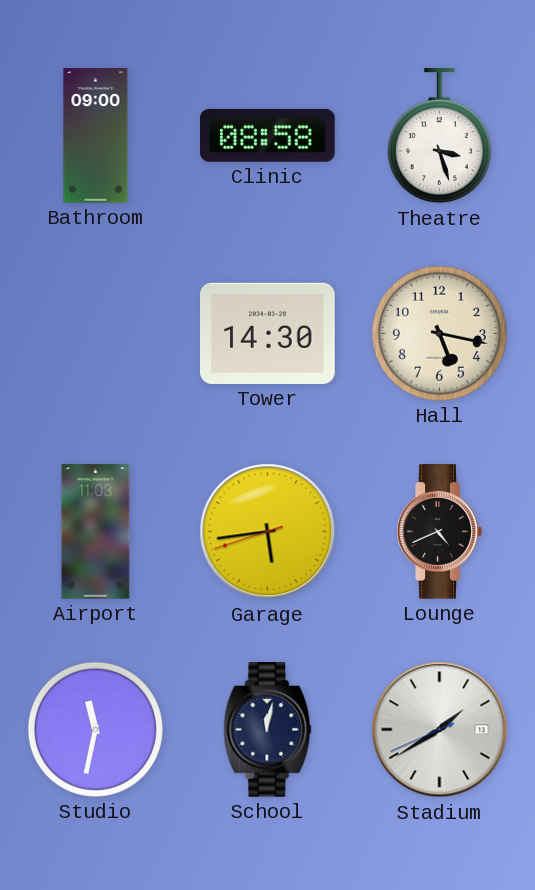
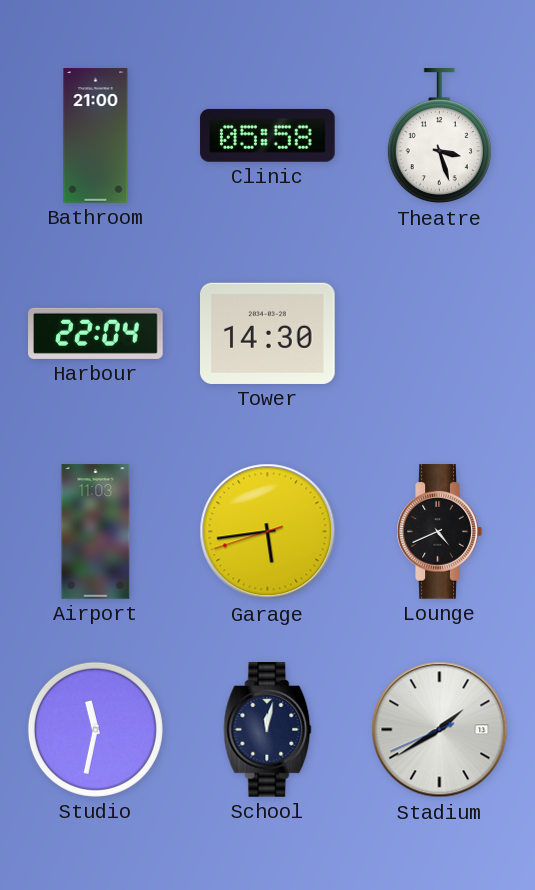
Bathroom: 09:00 -> 21:00 (96, 136)
Clinic: 08:58 -> 05:58 (268, 135)
Harbour: none -> 22:04 (96, 333)
Hall: 5:17 -> none (439, 333)
